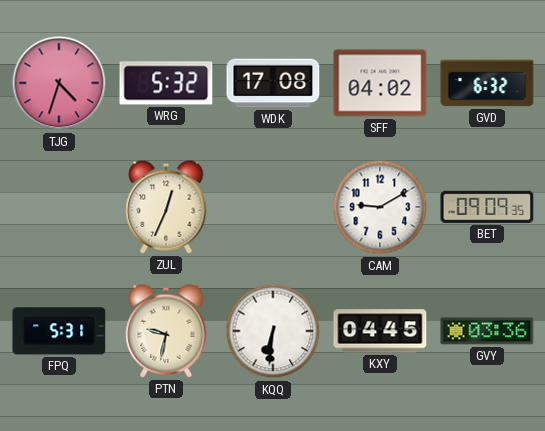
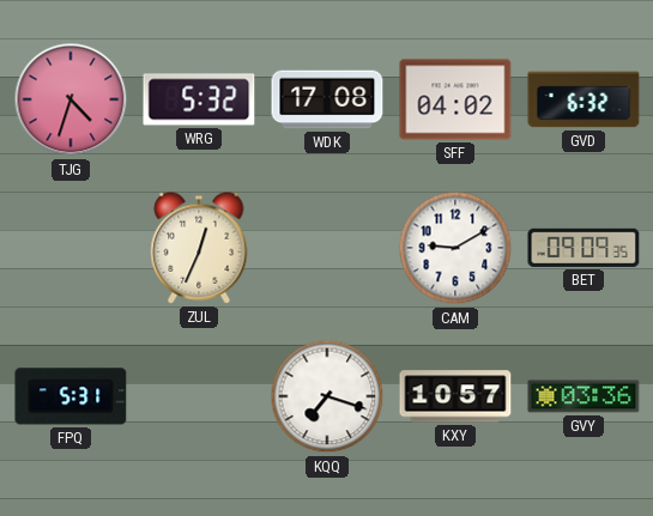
PTN: 9:32 -> none (166, 331)
KQQ: 6:31 -> 7:18 (327, 396)
KXY: 04:45 -> 10:57 (455, 396)
